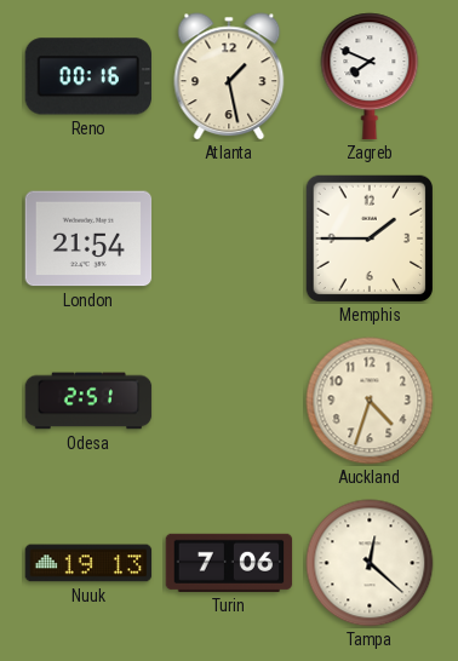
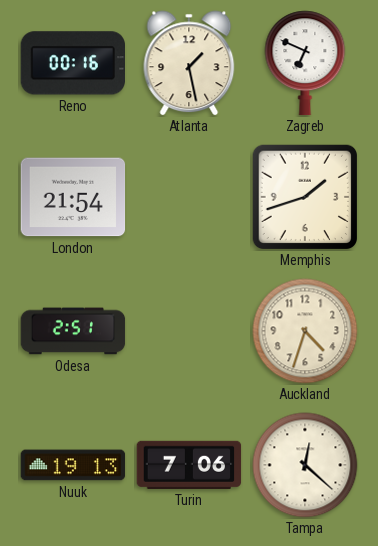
Zagreb: 7:49 -> 6:49 (305, 63)
Memphis: 1:45 -> 1:42 (304, 196)
